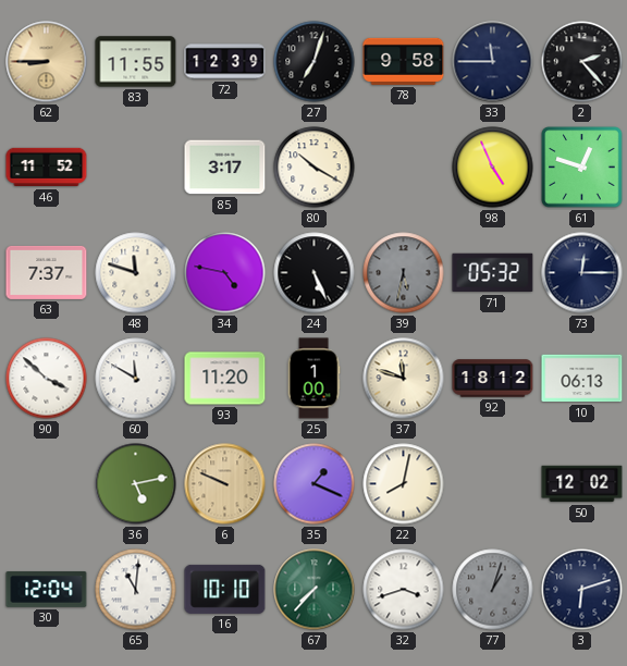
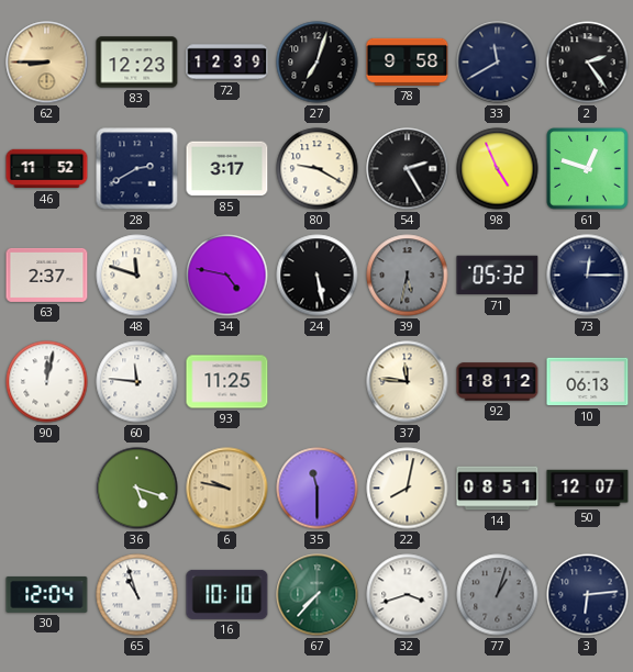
83: 11:55 -> 12:23 (137, 63)
33: 11:45 -> 11:40 (498, 63)
2: 2:23 -> 2:24 (588, 63)
28: none -> 2:40 (137, 169)
80: 10:20 -> 9:20 (318, 169)
54: none -> 2:25 (408, 169)
63: 7:37 -> 2:37 (47, 275)
24: 5:26 -> 5:28 (318, 276)
90: 3:52 -> 12:02 (47, 382)
60: 11:50 -> 11:46 (137, 382)
93: 11:20 -> 11:25 (227, 382)
25: 1:00 -> none (313, 379)
37: 11:48 -> 11:46 (408, 382)
36: 5:13 -> 5:18 (137, 489)
6: 9:49 -> 9:47 (227, 489)
35: 1:19 -> 11:30 (318, 489)
14: none -> 08:51 (498, 489)
50: 12:02 -> 12:07 (588, 489)
65: 11:01 -> 10:57 (137, 595)
3: 6:12 -> 6:14 (588, 595)
